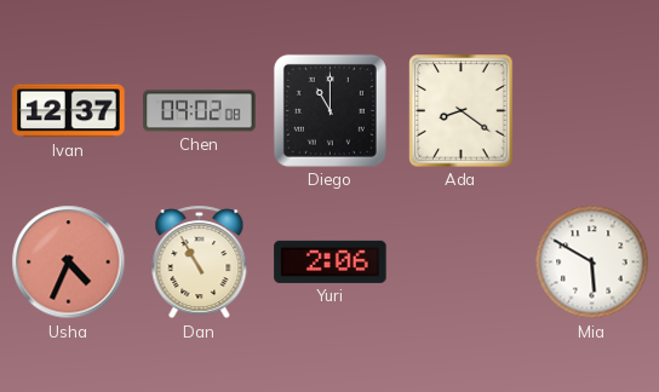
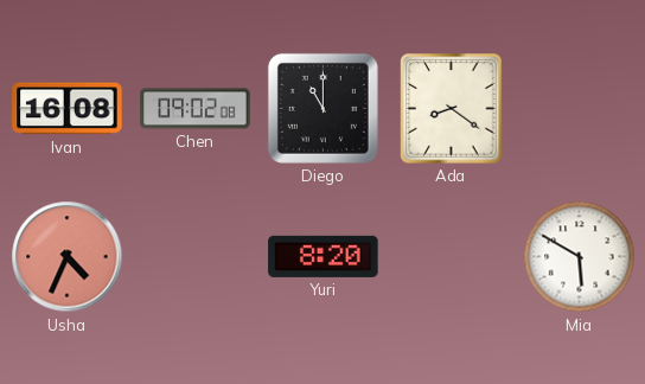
Ivan: 12:37 -> 16:08 (68, 109)
Dan: 10:55 -> none (200, 263)
Yuri: 2:06 -> 8:20 (324, 256)
